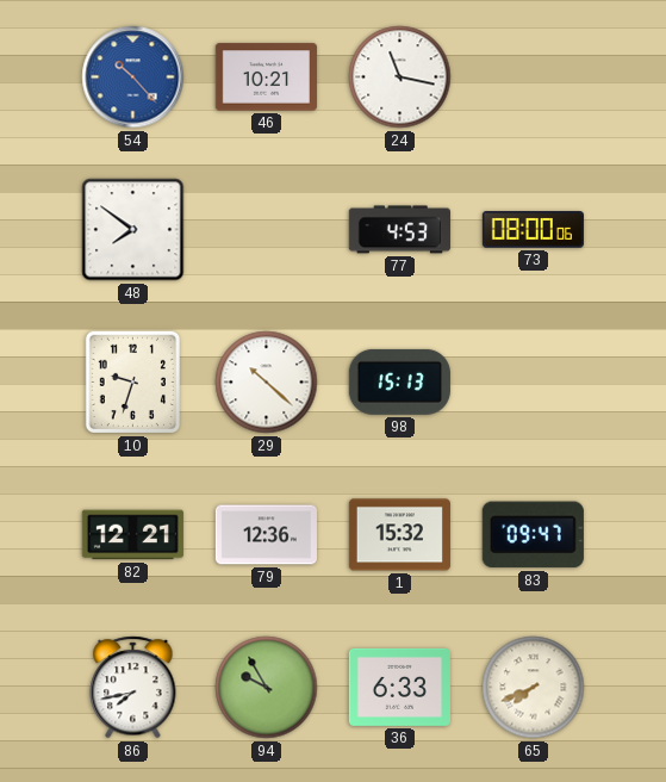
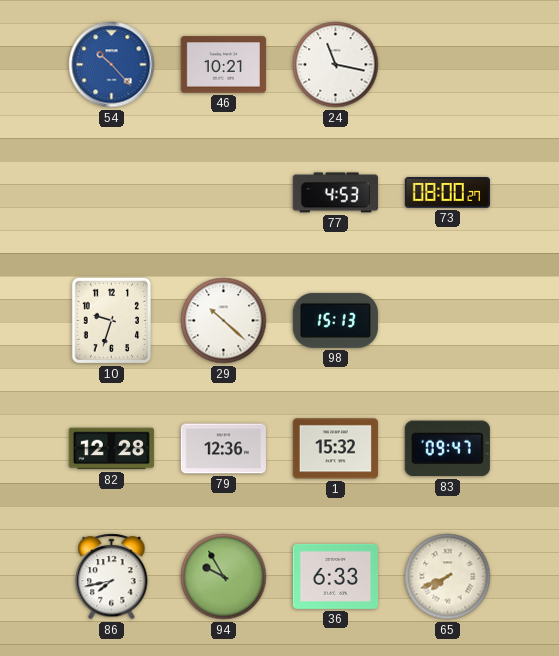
48: 7:51 -> none (133, 230)
73: 08:00:06 -> 08:00:27 (447, 193)
82: 12:21 -> 12:28 (111, 449)
